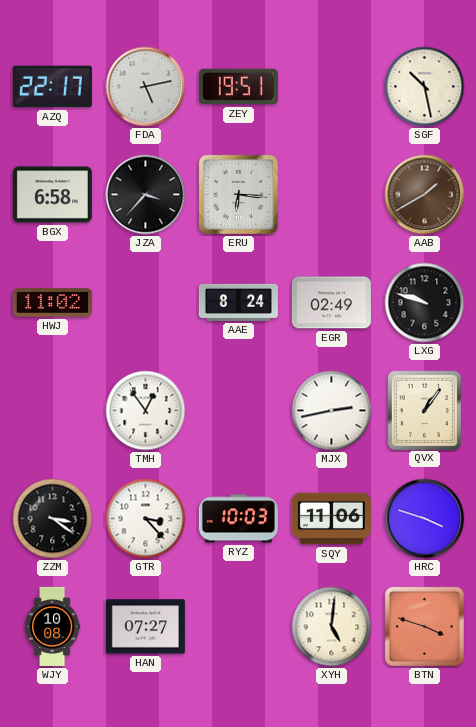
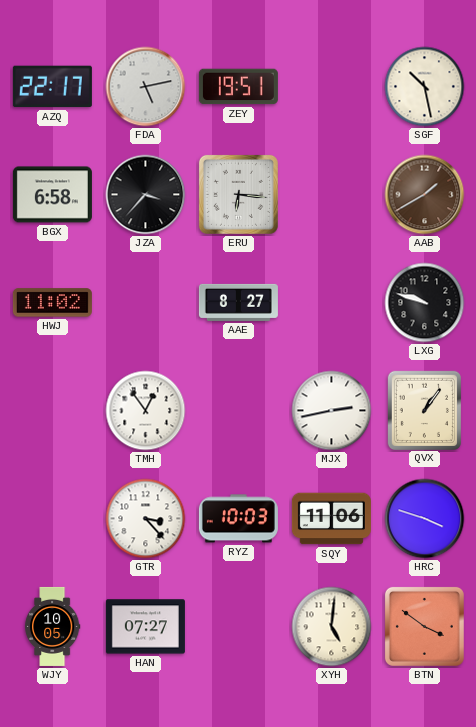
AAE: 8:24 -> 8:27 (238, 302)
EGR: 02:49 -> none (331, 303)
ZZM: 3:21 -> none (53, 519)
WJY: 10:08 -> 10:05 (52, 626)
BTN: 3:48 -> 3:51 (424, 626)
